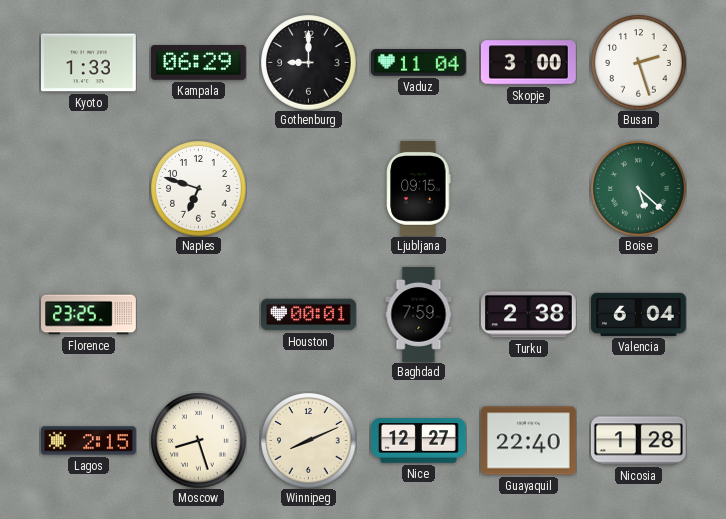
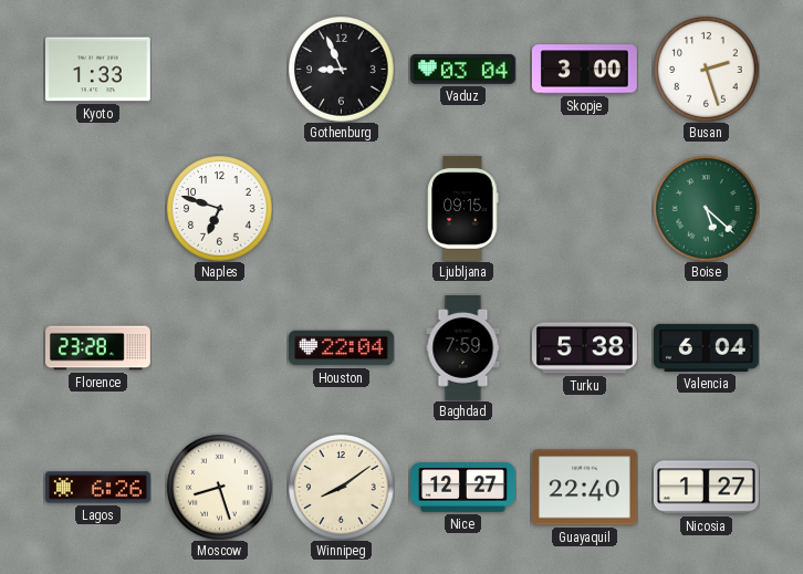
Kampala: 06:29 -> none (198, 63)
Gothenburg: 9:00 -> 8:56 (341, 69)
Vaduz: 11:04 -> 03:04 (462, 70)
Florence: 23:25 -> 23:28 (98, 348)
Houston: 00:01 -> 22:04 (342, 348)
Turku: 2:38 -> 5:38 (584, 348)
Lagos: 2:15 -> 6:26 (98, 488)
Winnipeg: 8:11 -> 8:09 (341, 487)
Nicosia: 1:28 -> 1:27 (706, 488)
